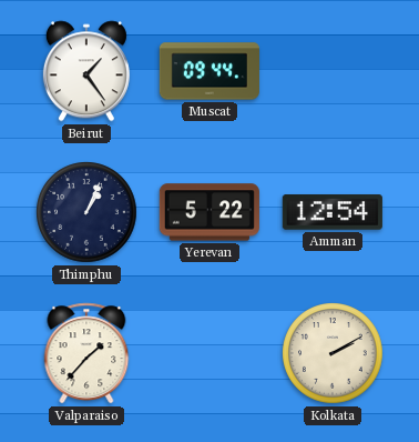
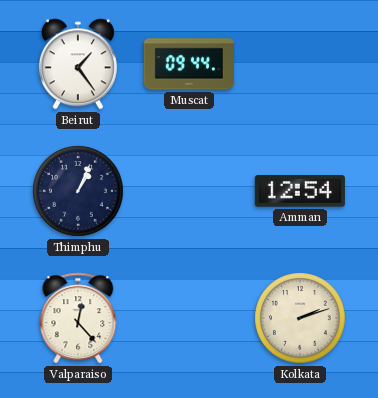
Yerevan: 5:22 -> none (209, 212)
Valparaiso: 1:37 -> 12:23 (78, 318)
Kolkata: 2:10 -> 2:12 (300, 318)
